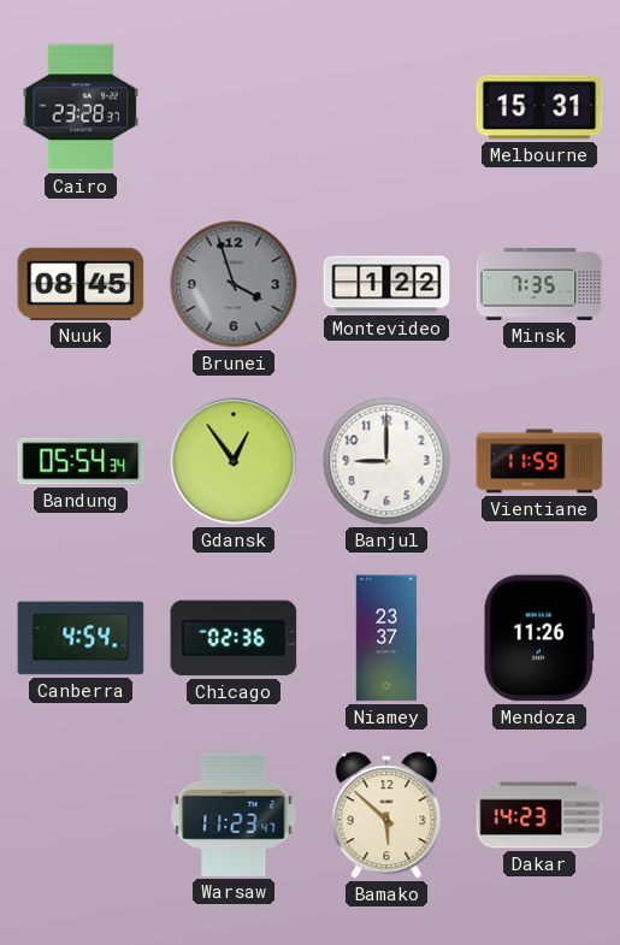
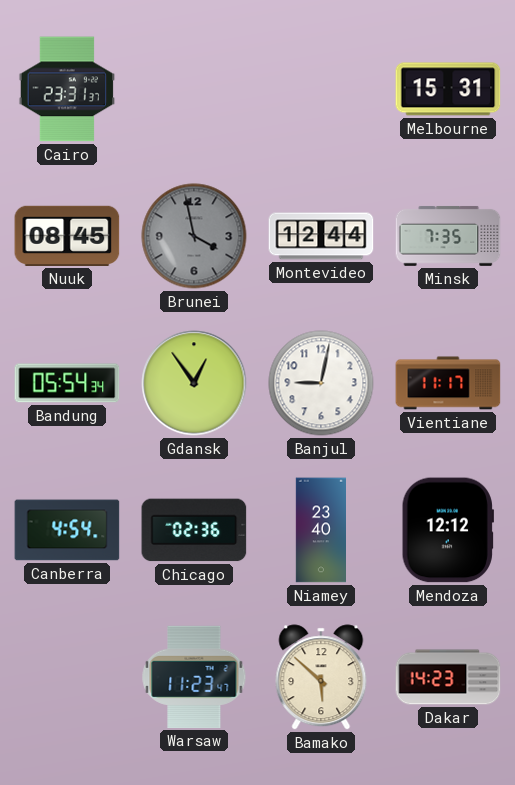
Cairo: 23:28 -> 23:31 (67, 89)
Brunei: 3:57 -> 3:58 (194, 236)
Montevideo: 1:22 -> 12:44 (321, 236)
Banjul: 9:00 -> 9:02 (321, 383)
Vientiane: 11:59 -> 11:17 (448, 383)
Niamey: 23:37 -> 23:40 (321, 530)
Mendoza: 11:26 -> 12:12 (448, 530)
